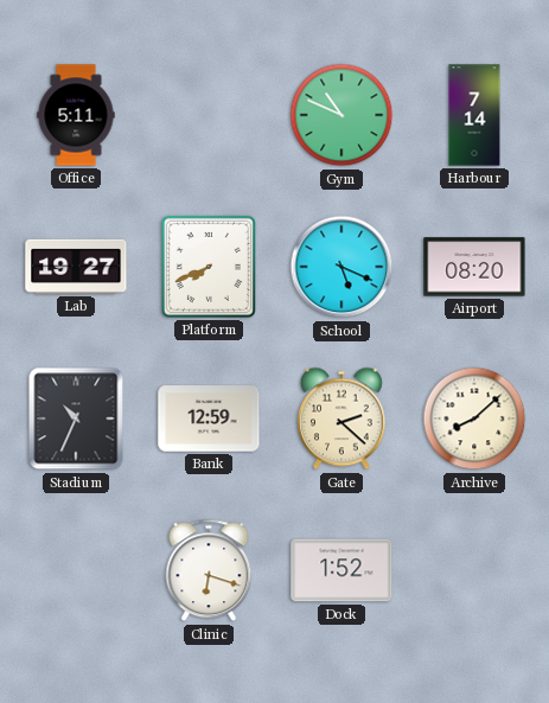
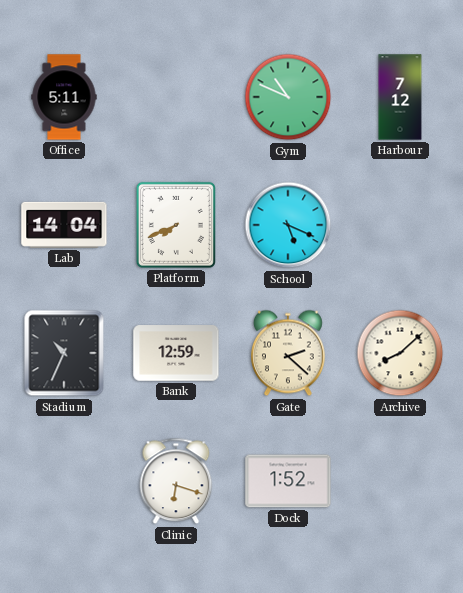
Harbour: 7:14 -> 7:12 (400, 97)
Lab: 19:27 -> 14:04 (64, 225)
Airport: 08:20 -> none (474, 267)
